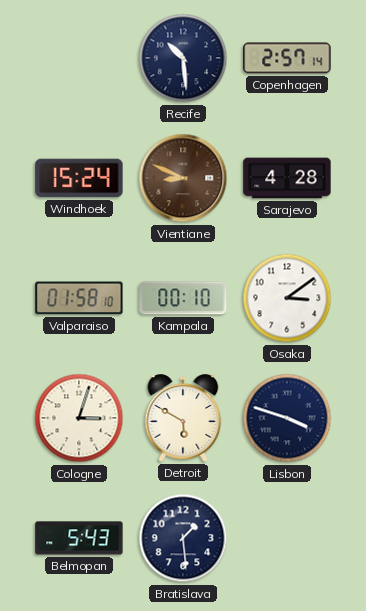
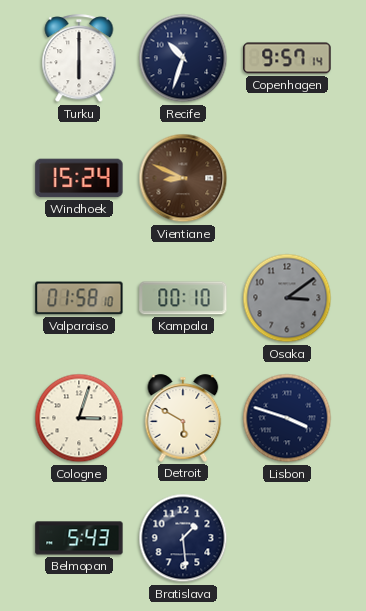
Turku: none -> 6:00 (79, 59)
Recife: 10:29 -> 10:33 (183, 58)
Copenhagen: 2:57 -> 9:57 (287, 58)
Sarajevo: 4:28 -> none (287, 178)
Osaka dial: white -> grey (287, 298)
